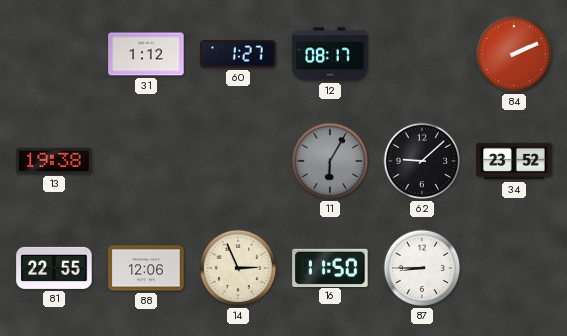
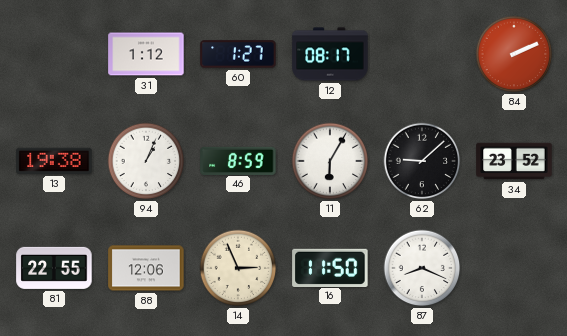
94: none -> 1:04 (146, 161)
46: none -> 8:59 (238, 160)
11 dial: grey -> white (330, 161)
87: 8:45 -> 8:19 (422, 268)
